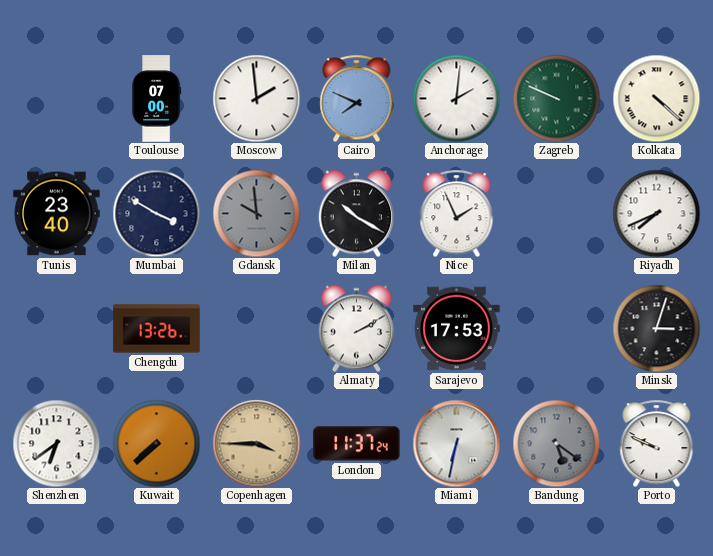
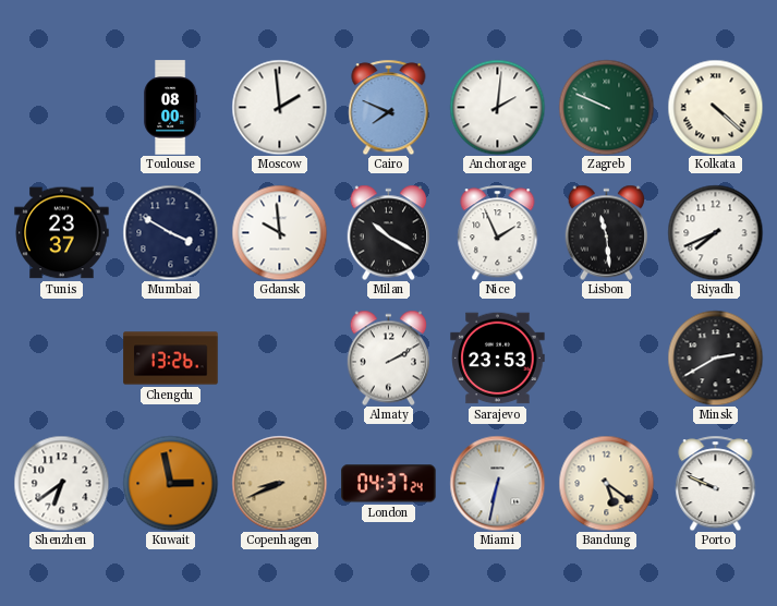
Toulouse: 07:00 -> 08:00 (171, 108)
Tunis: 23:40 -> 23:37 (62, 233)
Gdansk dial: grey -> white (279, 232)
Lisbon: none -> 11:29 (607, 232)
Sarajevo: 17:53 -> 23:53 (498, 359)
Minsk: 3:03 -> 2:40 (715, 357)
Kuwait: 7:38 -> 2:58 (170, 483)
Copenhagen: 3:45 -> 8:41 (279, 483)
London: 11:37 -> 04:37 (389, 484)
Bandung dial: grey -> cream (606, 483)
